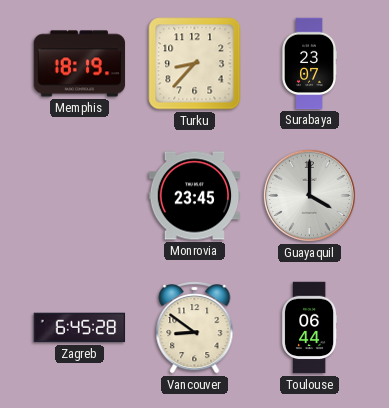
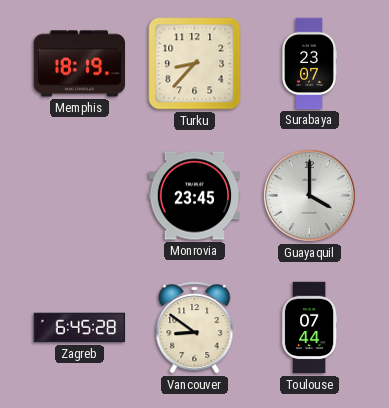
Toulouse: 06:44 -> 07:44 (309, 328)
